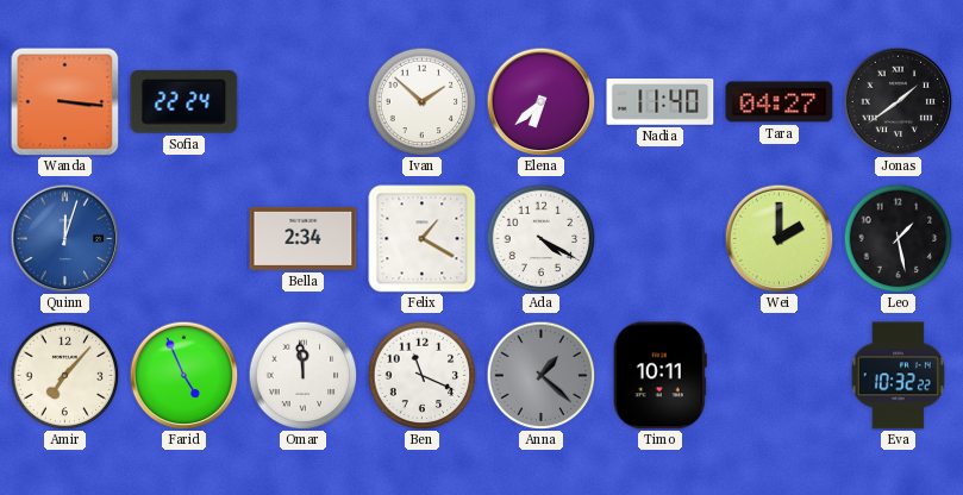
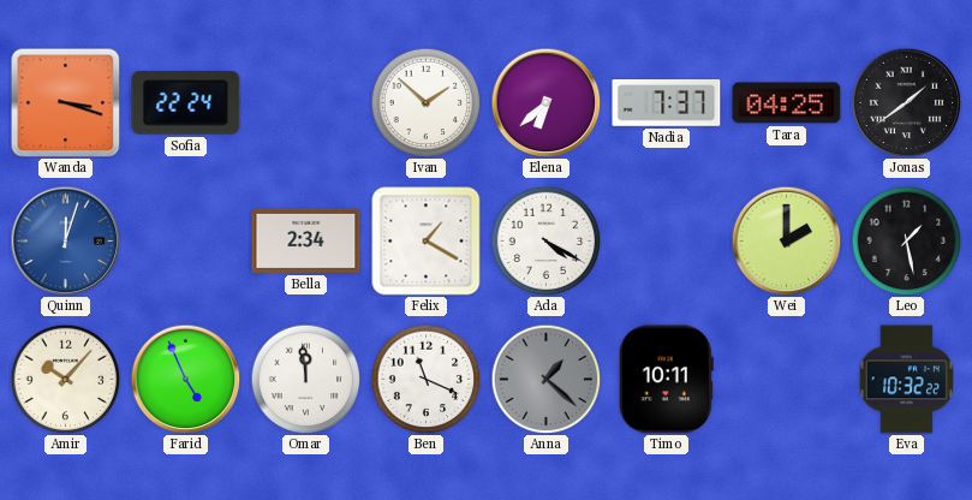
Wanda: 3:16 -> 3:18 (65, 102)
Nadia: 11:40 -> 7:37 (667, 103)
Tara: 04:27 -> 04:25 (787, 103)
Amir: 7:07 -> 10:07 (65, 379)
